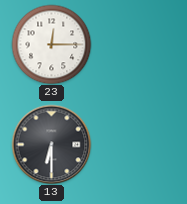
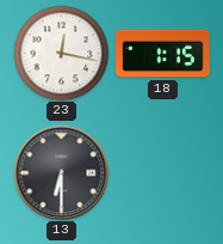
23: 12:15 -> 12:17 (61, 53)
18: none -> 1:15 (162, 54)
